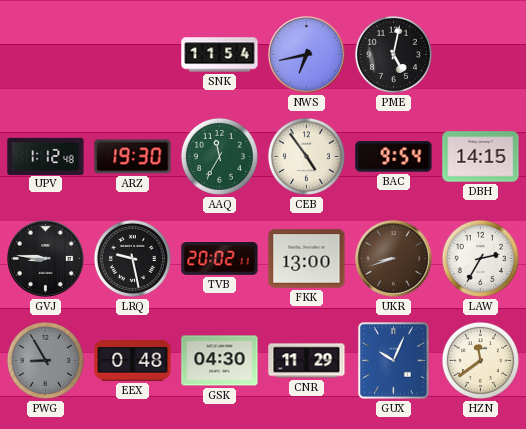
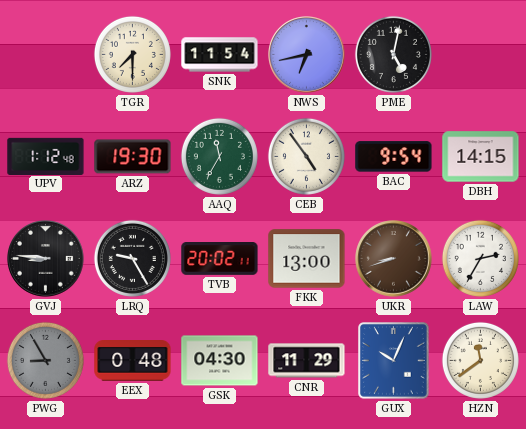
TGR: none -> 7:30 (132, 54)
LRQ: 9:28 -> 9:25 (132, 258)
